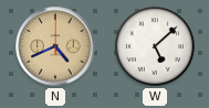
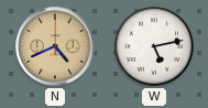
W: 5:08 -> 5:13 (154, 46)
